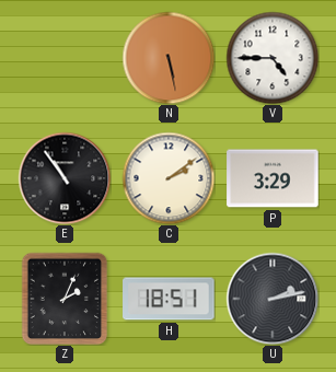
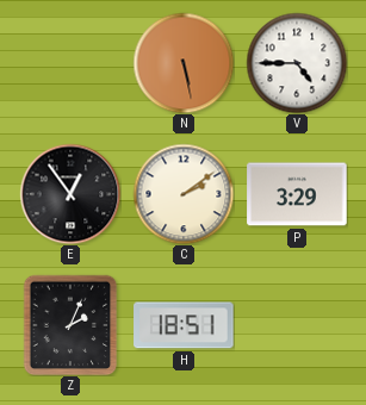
E: 10:54 -> 12:54 (70, 194)
U: 2:13 -> none (273, 299)
